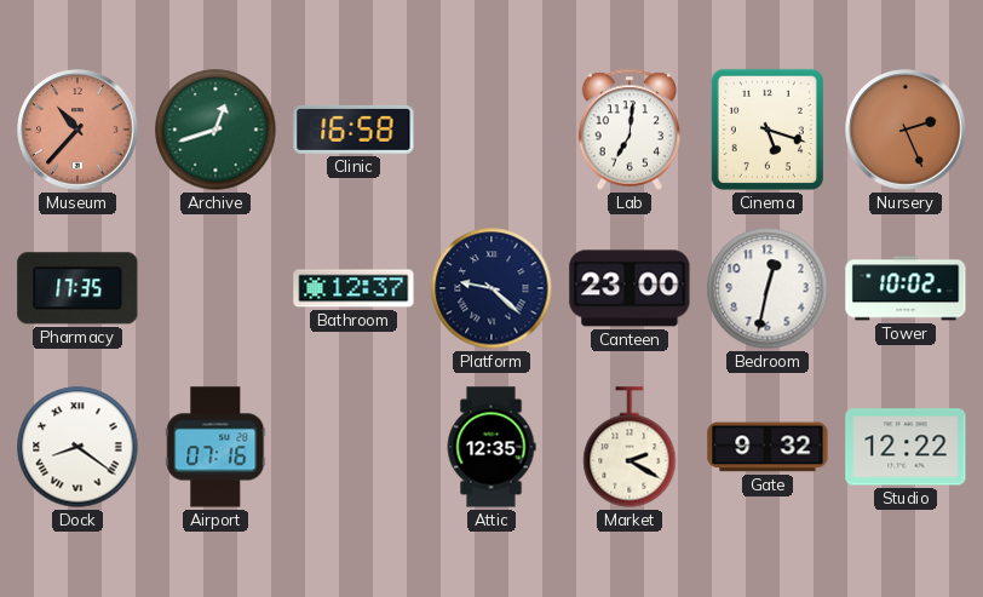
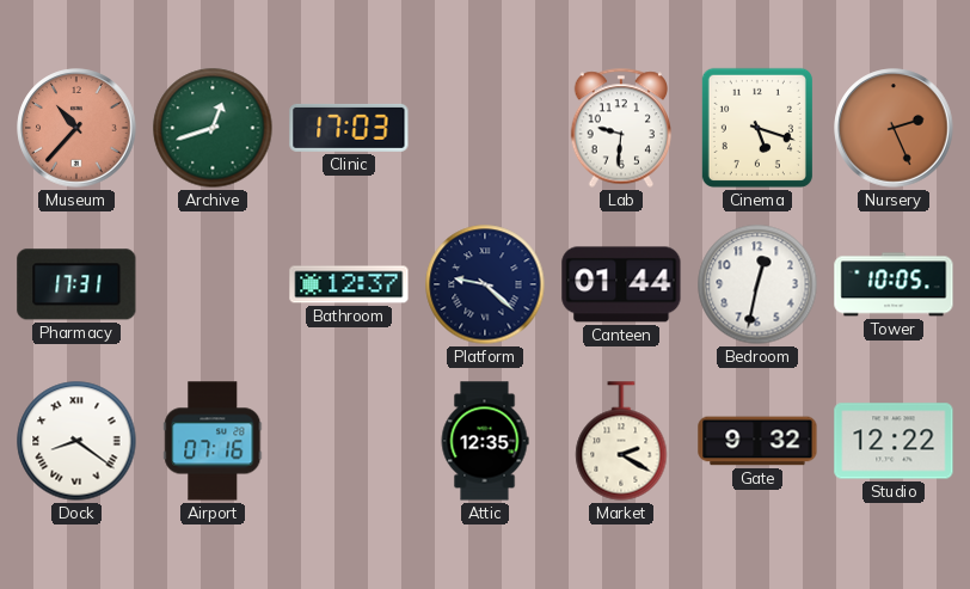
Clinic: 16:58 -> 17:03 (349, 128)
Lab: 7:01 -> 9:31 (621, 128)
Pharmacy: 17:35 -> 17:31 (76, 284)
Canteen: 23:00 -> 01:44 (621, 284)
Tower: 10:02 -> 10:05 (894, 284)
